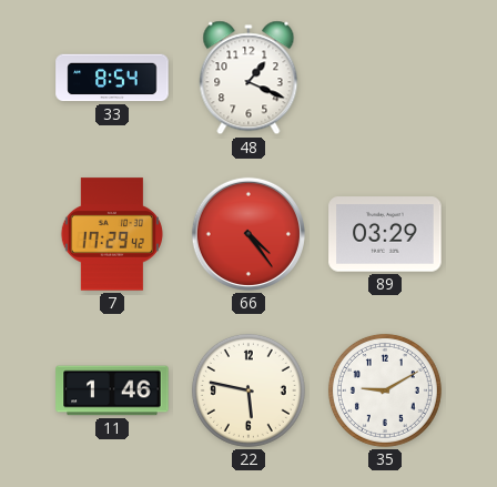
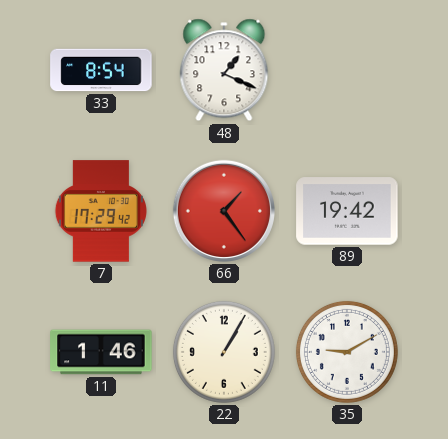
66: 4:24 -> 1:24 (224, 211)
89: 03:29 -> 19:42 (347, 211)
22: 5:47 -> 1:05 (224, 352)
